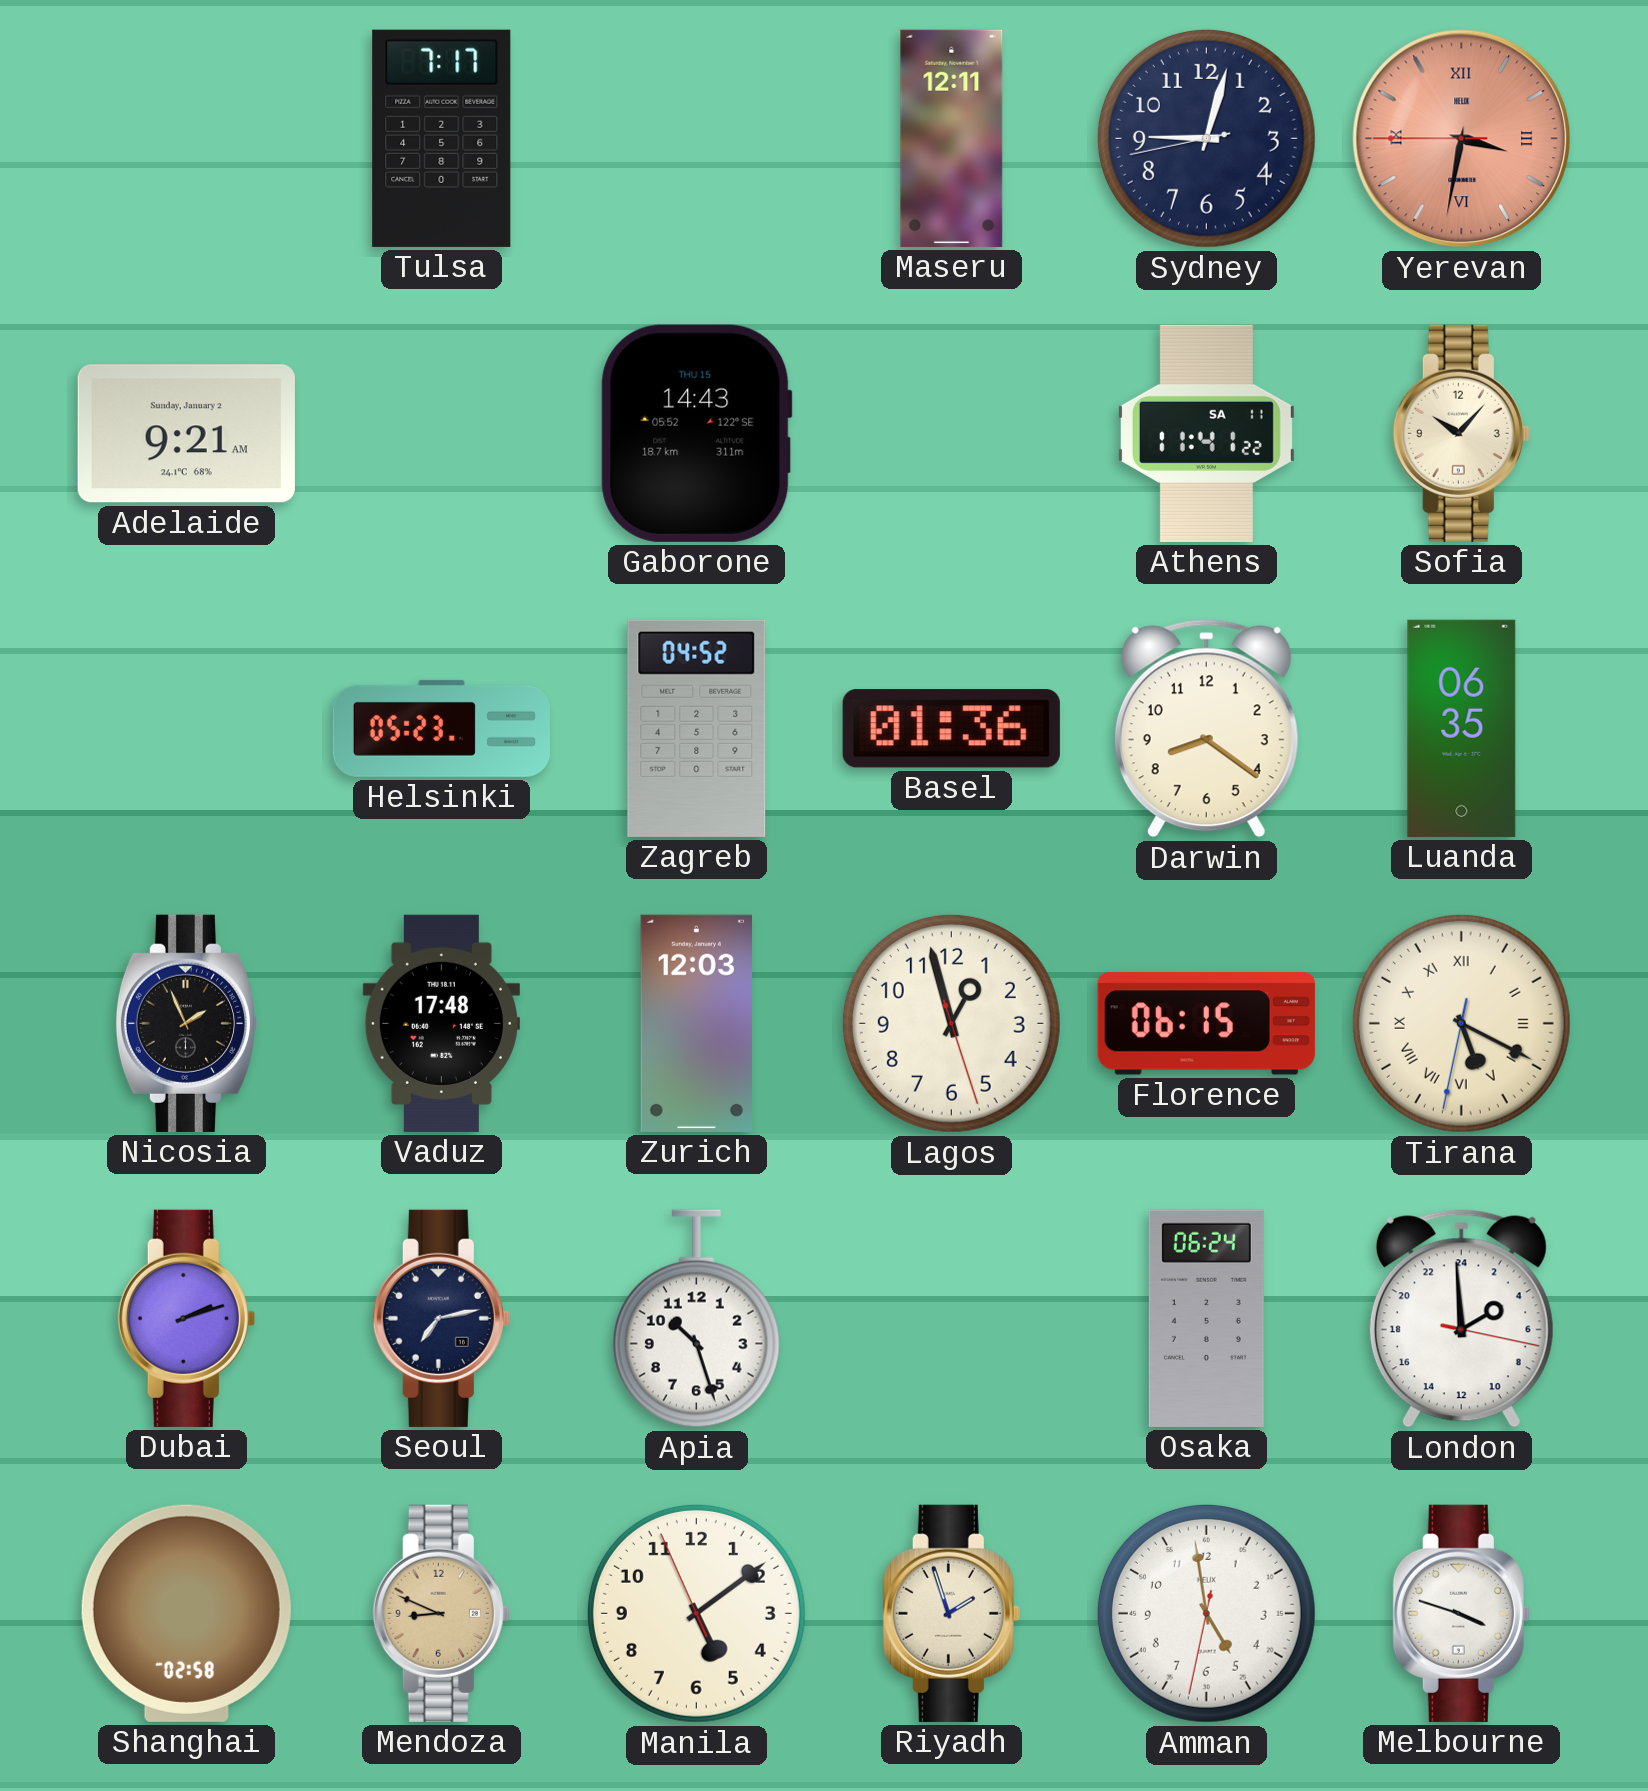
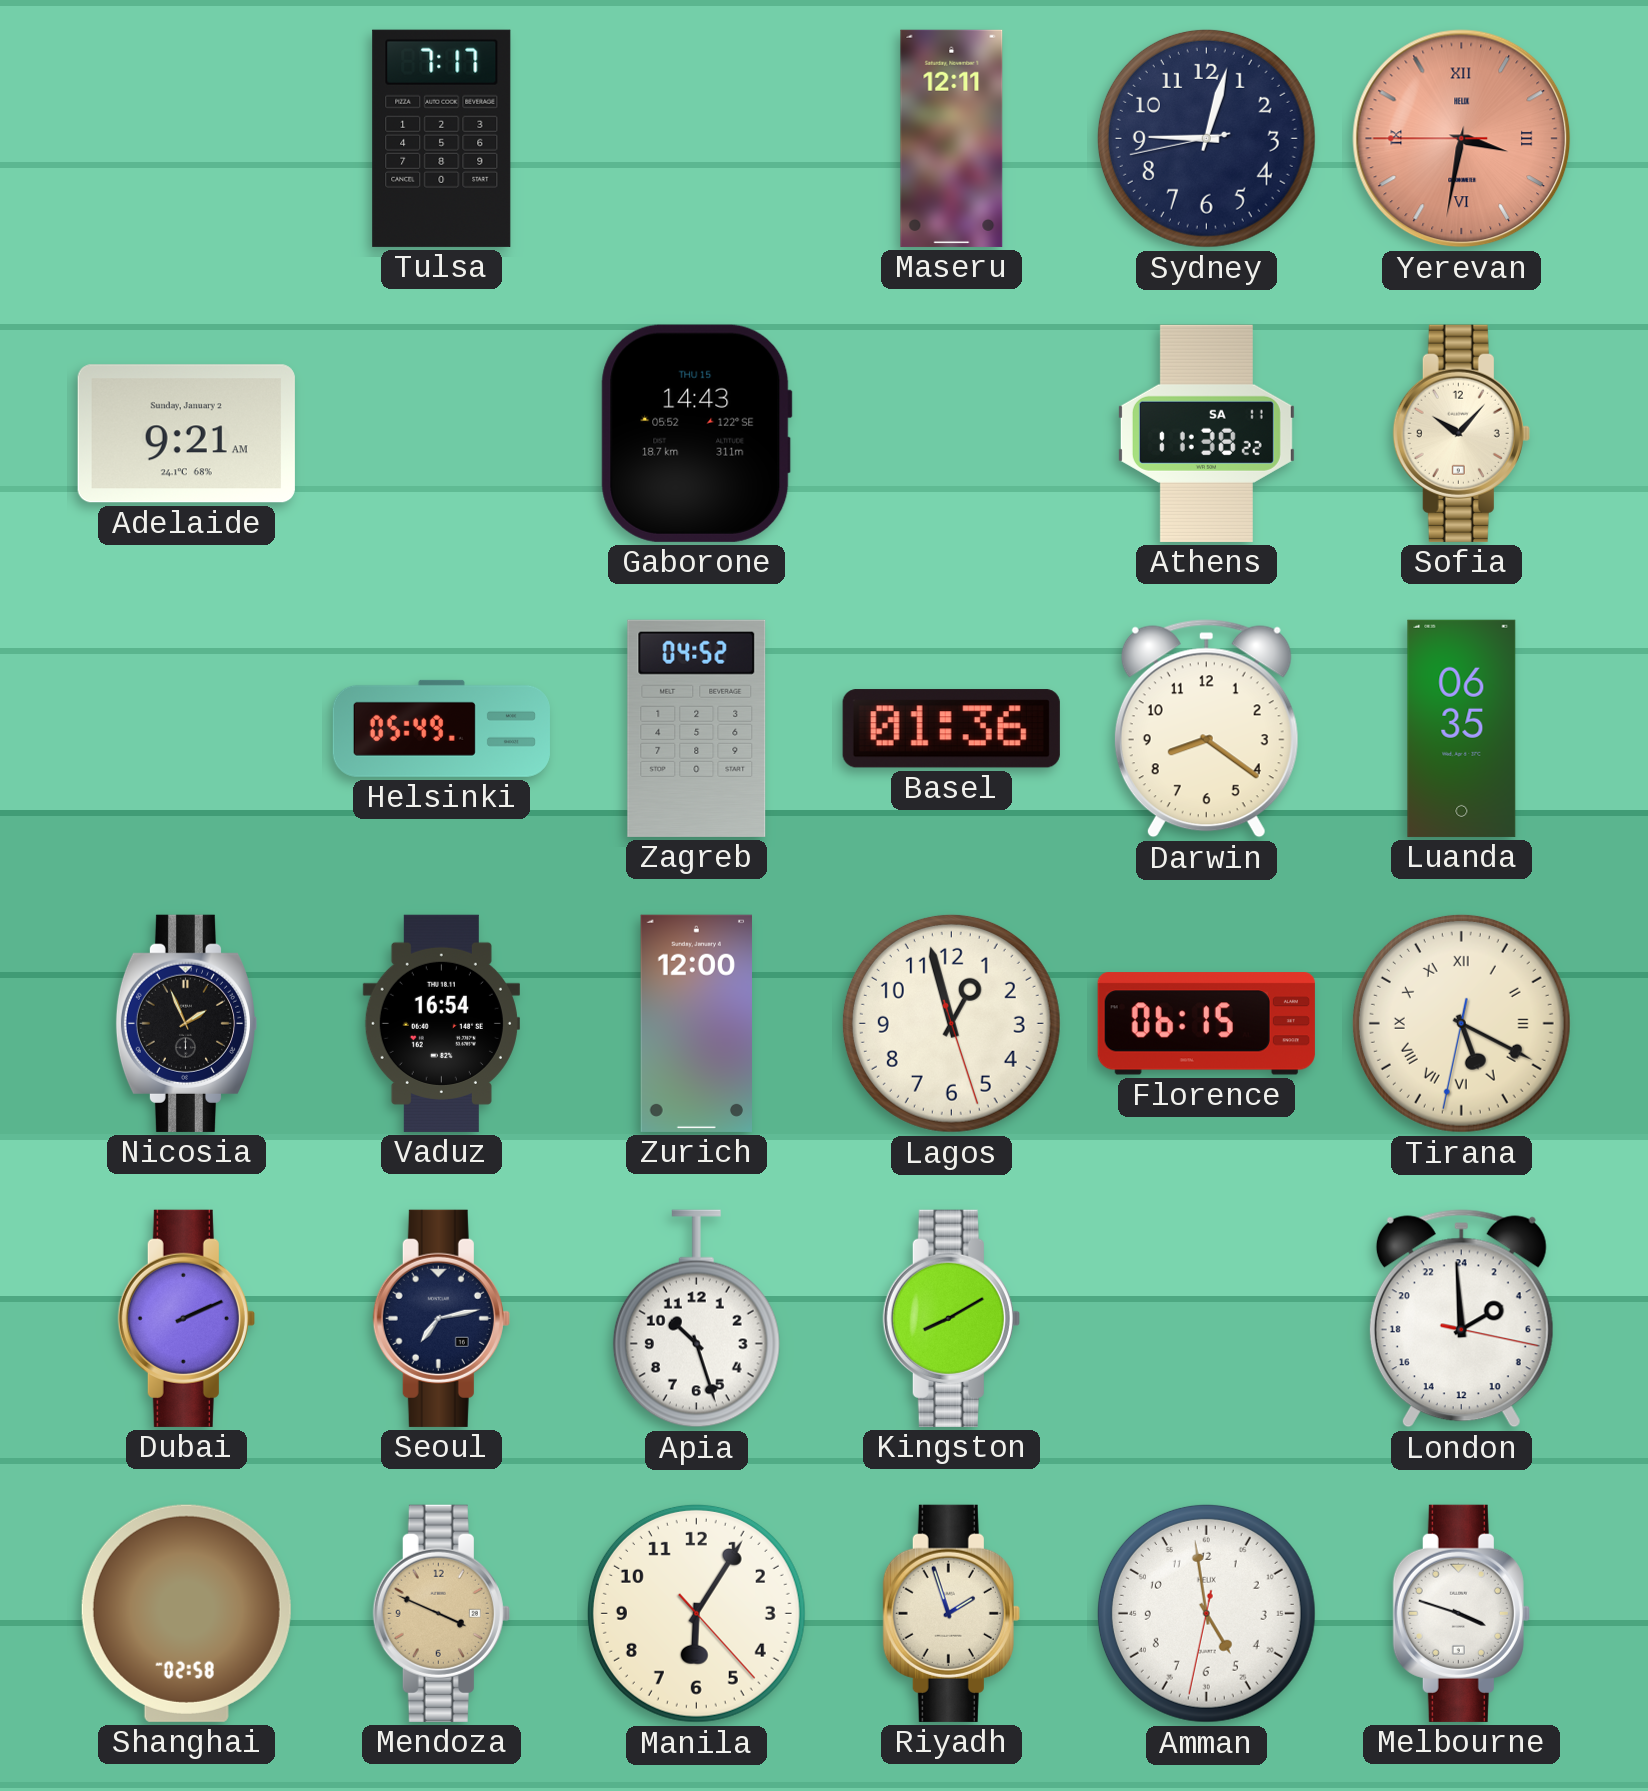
Athens: 11:41 -> 11:38 (1206, 433)
Helsinki: 05:23 -> 05:49 (441, 728)
Vaduz: 17:48 -> 16:54 (441, 1023)
Zurich: 12:03 -> 12:00 (697, 1023)
Dubai: 2:12 -> 2:11 (186, 1318)
Kingston: none -> 8:10 (951, 1318)
Osaka: 06:24 -> none (1206, 1318)
Mendoza: 8:49 -> 3:49 (441, 1613)
Manila: 5:08 -> 6:05 (696, 1613)
